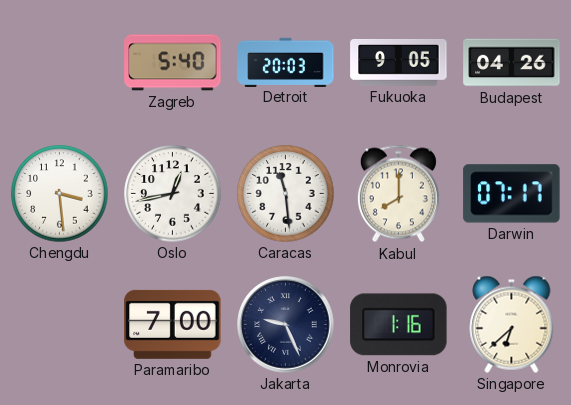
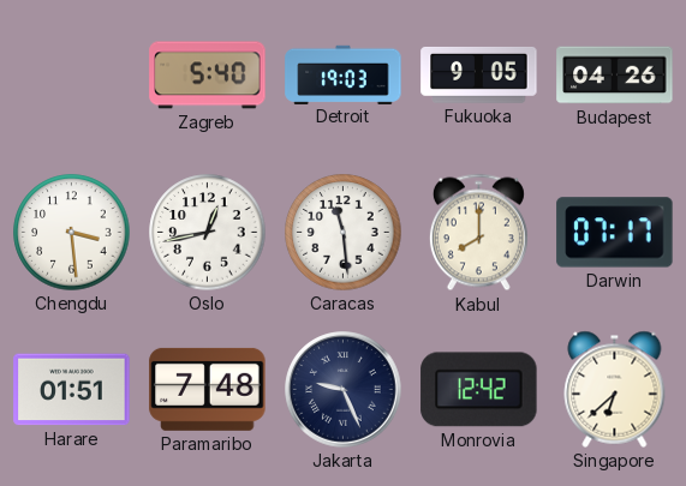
Detroit: 20:03 -> 19:03 (344, 74)
Harare: none -> 01:51 (72, 390)
Paramaribo: 7:00 -> 7:48 (208, 389)
Monrovia: 1:16 -> 12:42 (479, 390)
